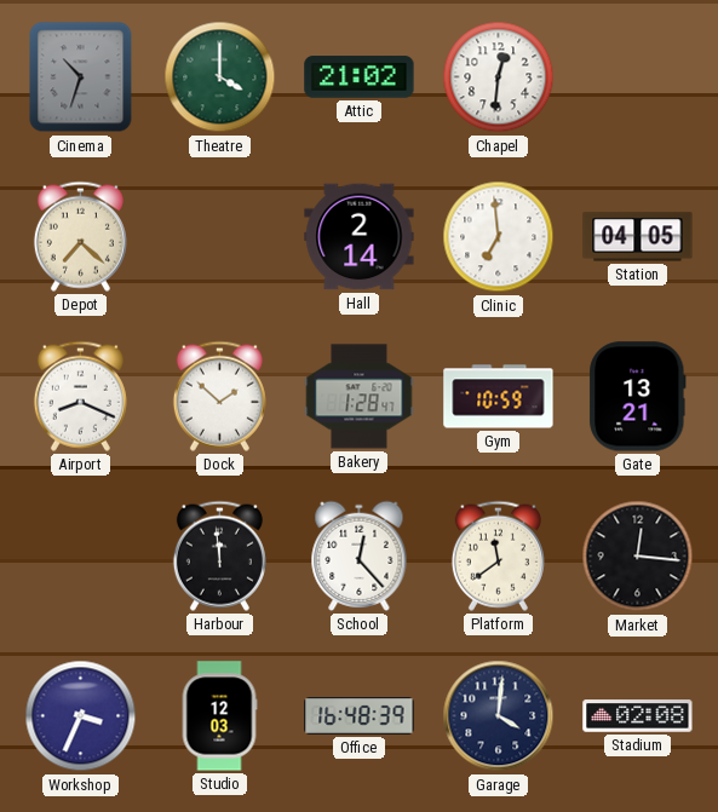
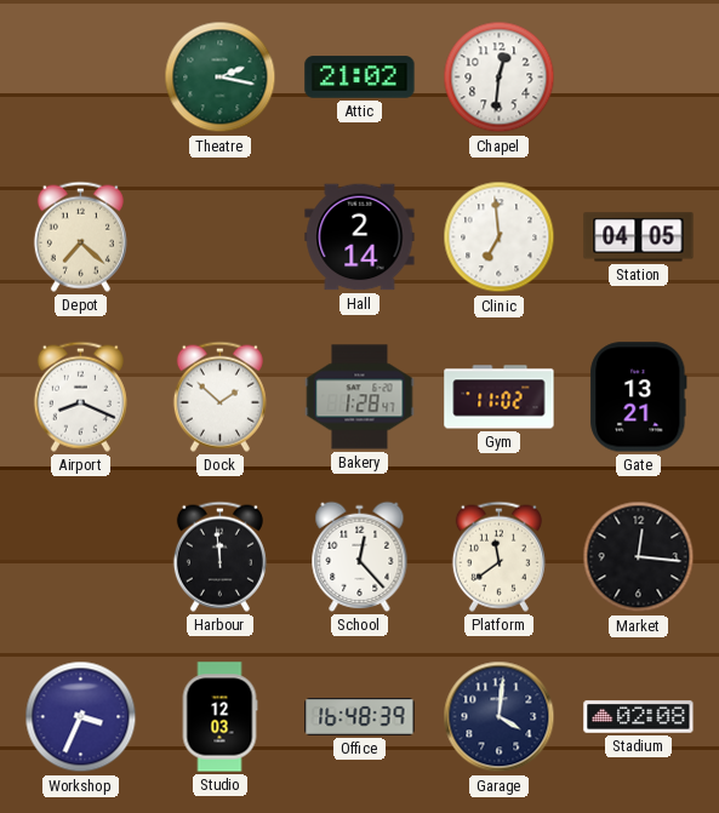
Cinema: 10:33 -> none (81, 77)
Theatre: 4:00 -> 2:17 (221, 78)
Gym: 10:59 -> 11:02 (500, 397)
